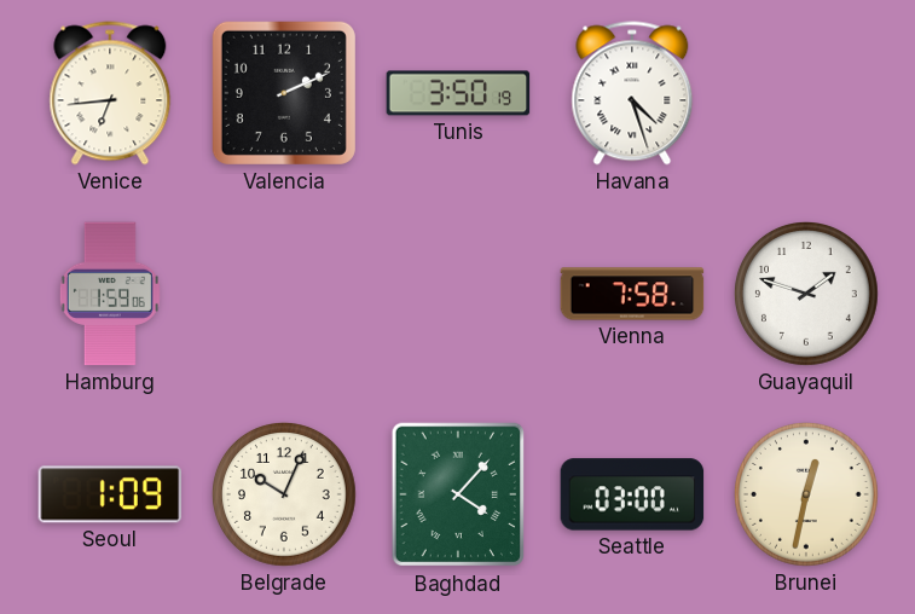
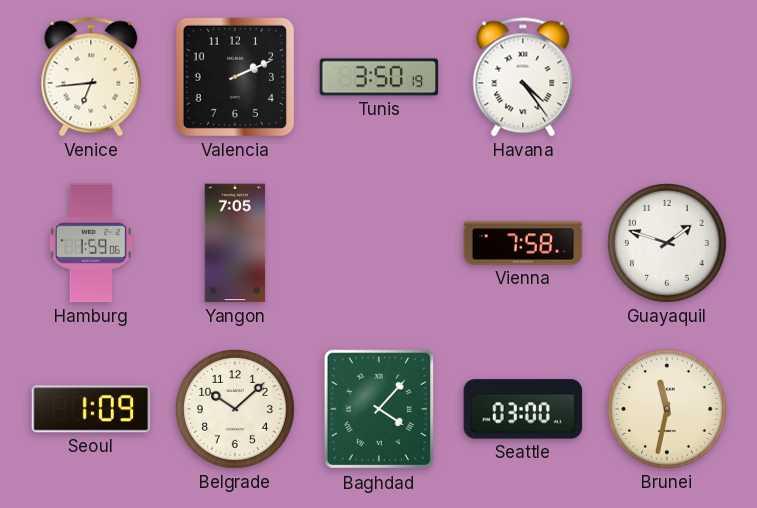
Havana: 4:27 -> 4:24 (523, 77)
Yangon: none -> 7:05 (235, 243)
Belgrade: 10:04 -> 10:08 (236, 410)
Brunei: 12:32 -> 11:32 (668, 410)
